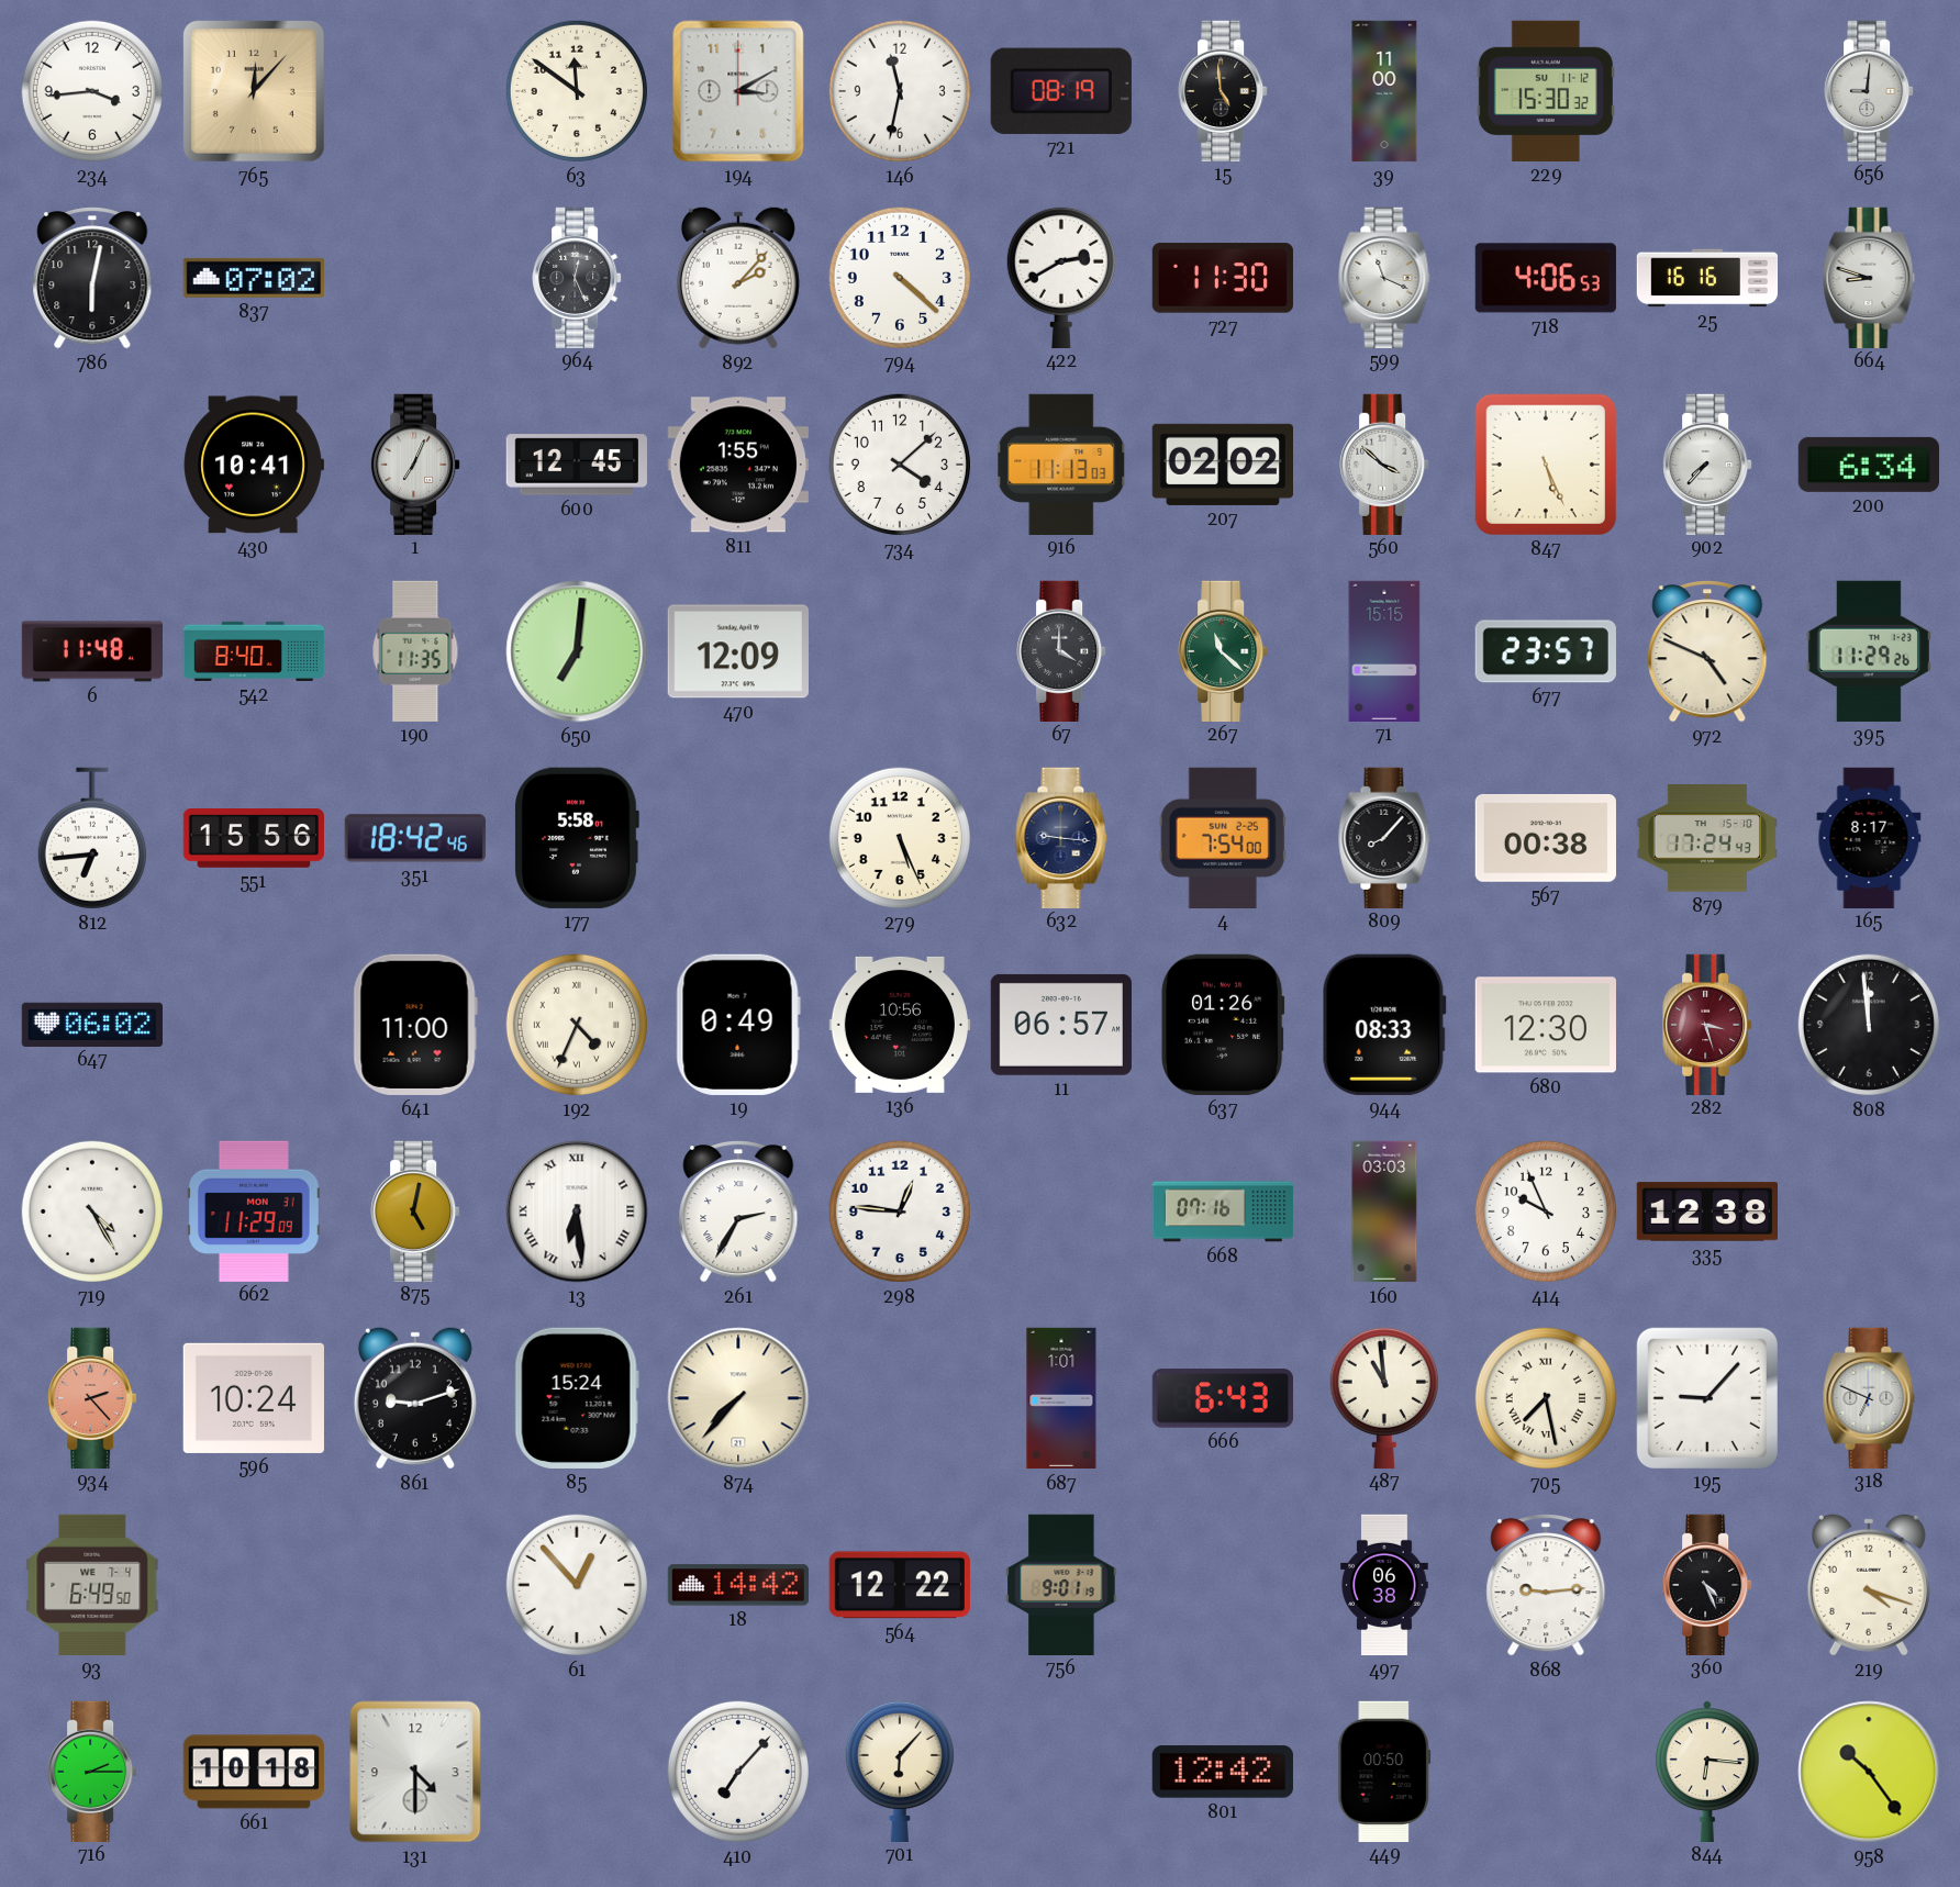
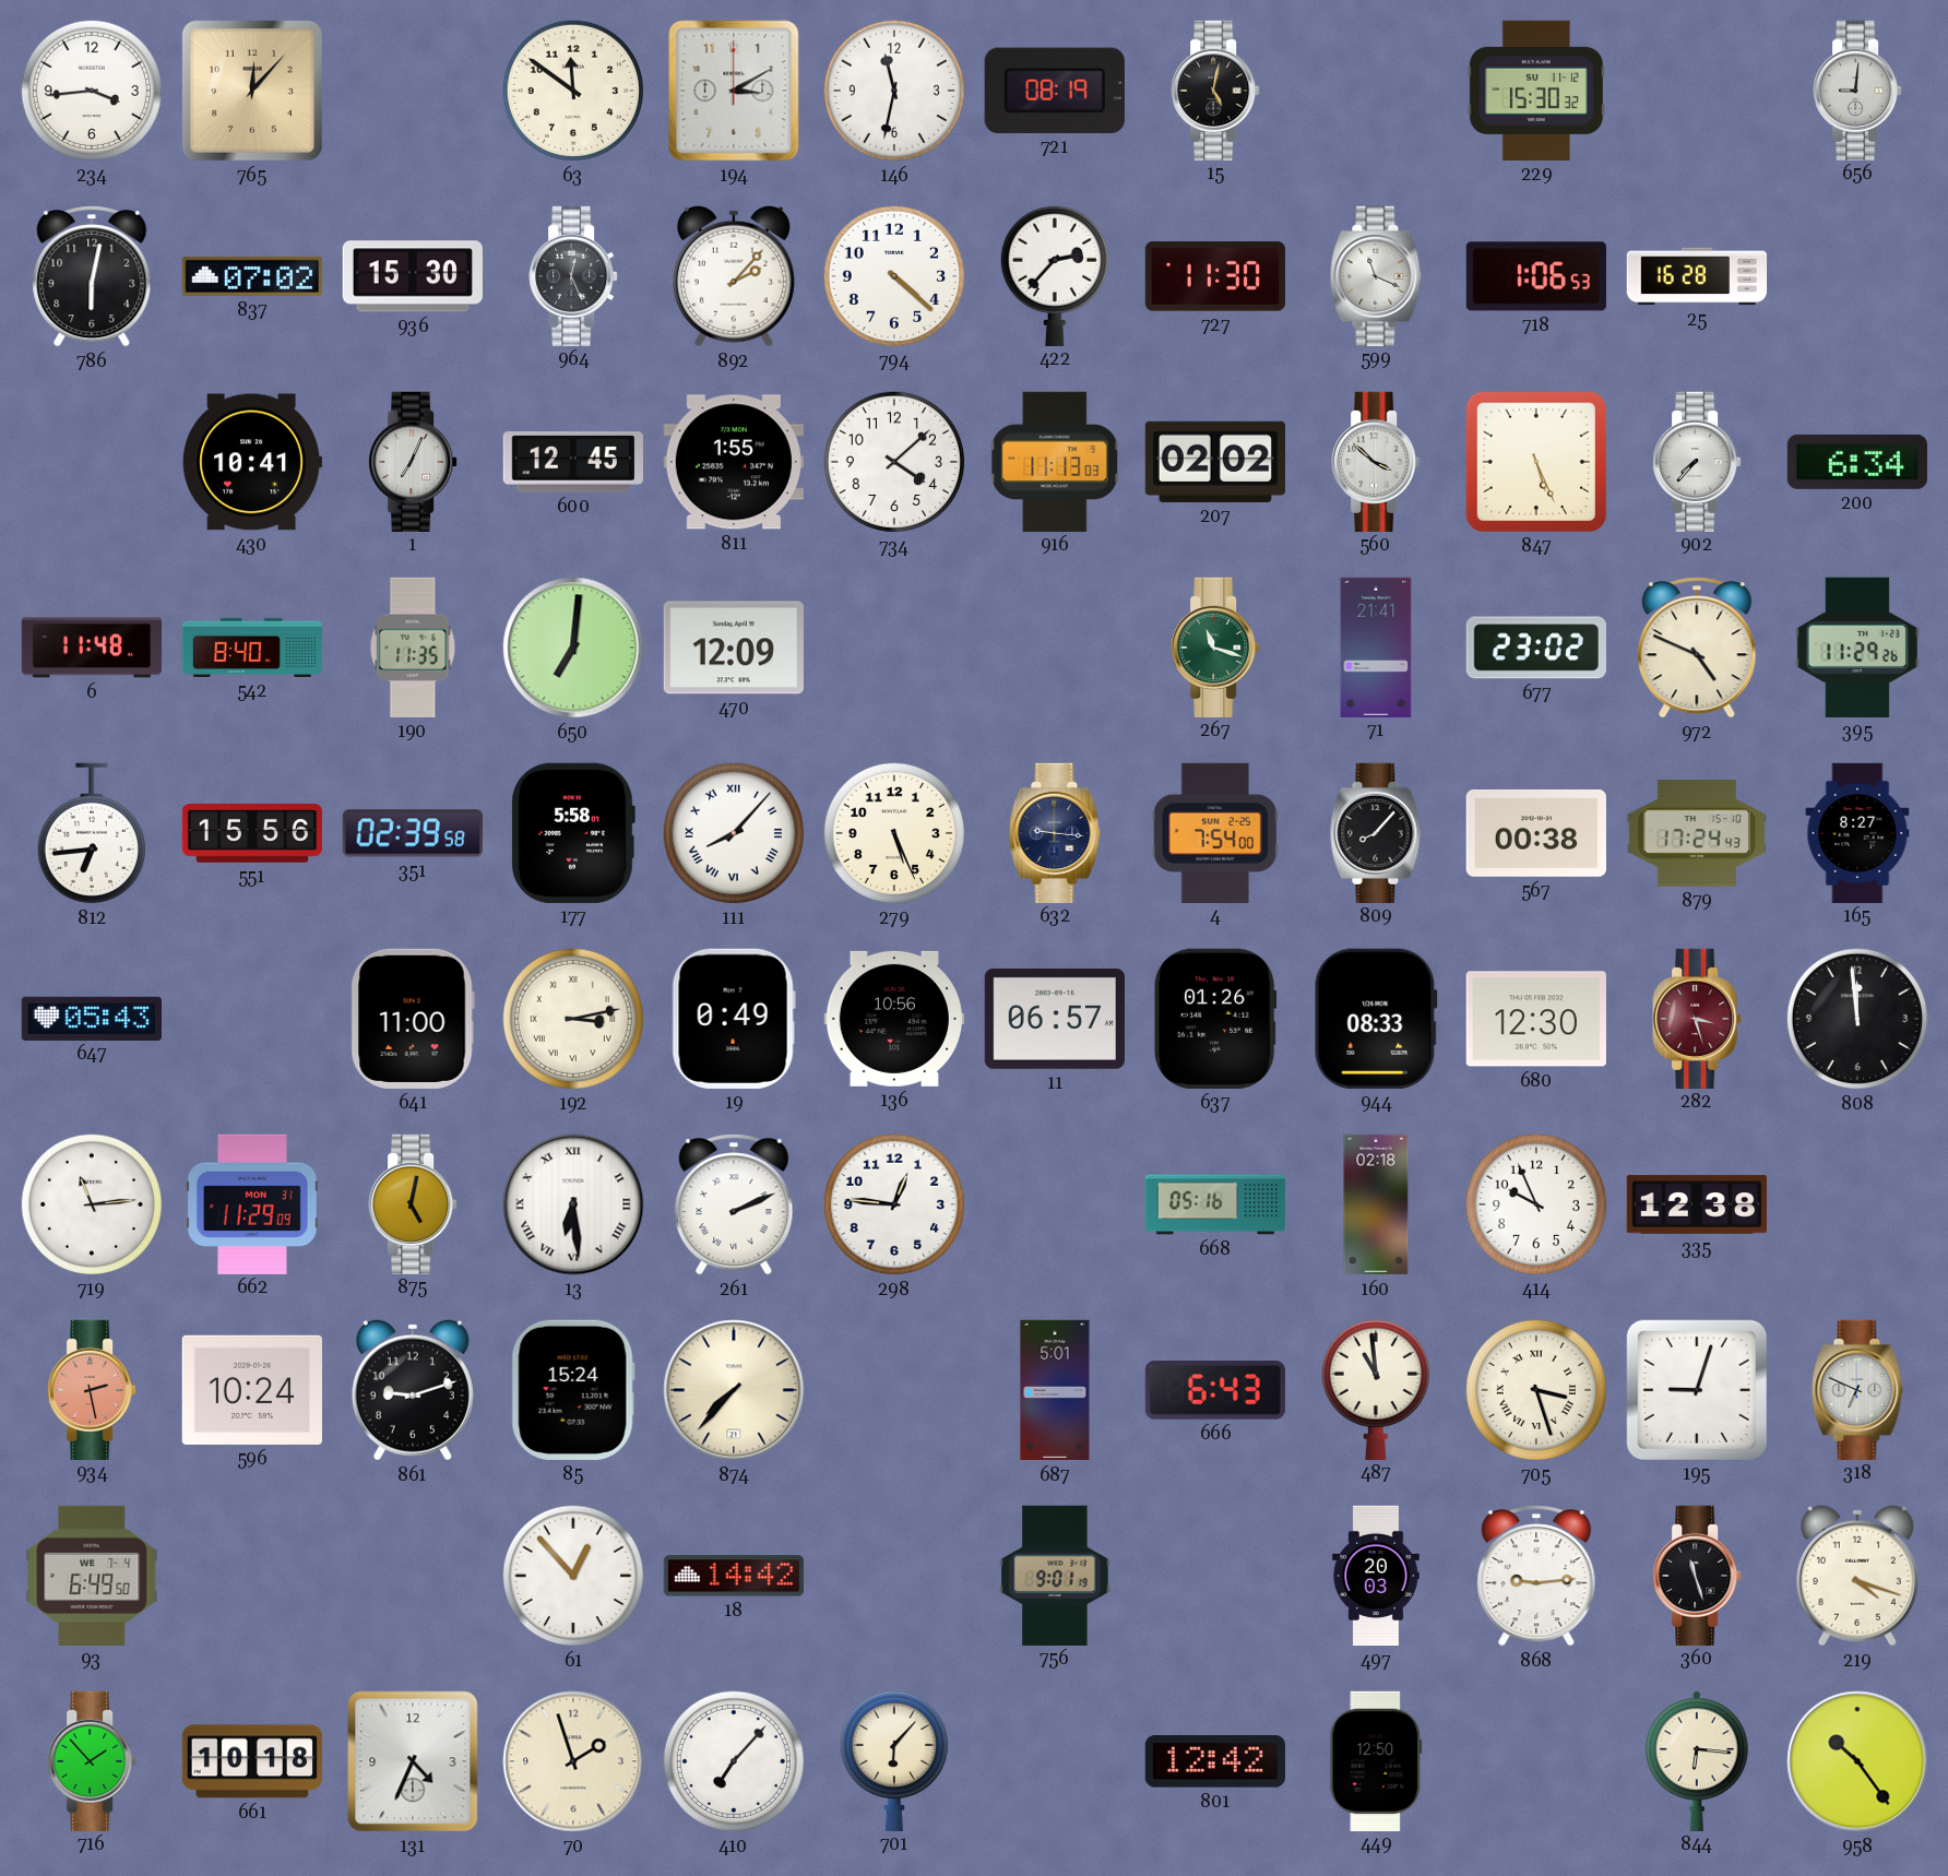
15: 4:59 -> 5:02 (1215, 90)
39: 11:00 -> none (1384, 91)
936: none -> 15:30 (413, 276)
422: 2:40 -> 2:37 (1055, 275)
718: 4:06 -> 1:06 (1536, 276)
25: 16:16 -> 16:28 (1697, 276)
664: 8:48 -> none (1869, 277)
67: 4:00 -> none (1061, 650)
267: 11:22 -> 11:18 (1215, 646)
71: 15:15 -> 21:41 (1376, 646)
677: 23:57 -> 23:02 (1536, 648)
351: 18:42 -> 02:39 (413, 833)
111: none -> 8:07 (734, 833)
165: 8:17 -> 8:27 (1857, 832)
647: 06:02 -> 05:43 (91, 1018)
192: 4:34 -> 3:13 (573, 1019)
719: 4:25 -> 11:14 (92, 1204)
261: 2:35 -> 2:11 (734, 1204)
668: 07:16 -> 05:16 (1215, 1204)
160: 03:03 -> 02:18 (1376, 1204)
934: 2:23 -> 2:28 (92, 1389)
687: 1:01 -> 5:01 (1055, 1390)
705: 7:28 -> 3:27 (1536, 1390)
195: 9:07 -> 9:03 (1697, 1390)
564: 12:22 -> none (900, 1585)
497: 06:38 -> 20:03 (1376, 1576)
360: 4:26 -> 11:27 (1697, 1575)
716: 2:15 -> 1:53 (92, 1760)
131: 4:30 -> 4:34 (413, 1761)
70: none -> 1:57 (573, 1761)
449: 00:50 -> 12:50 (1376, 1760)
